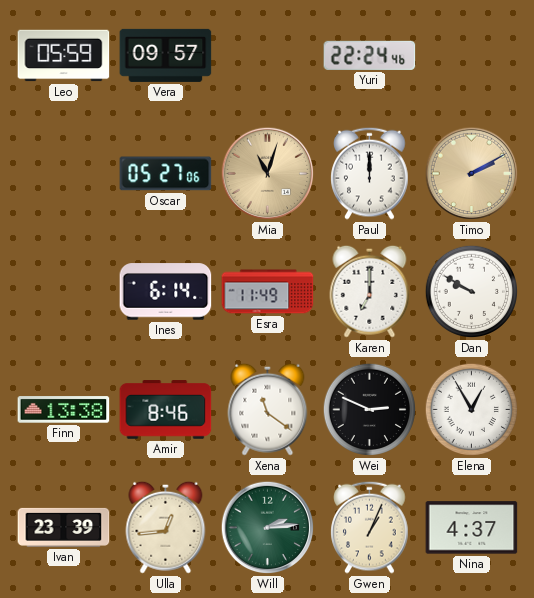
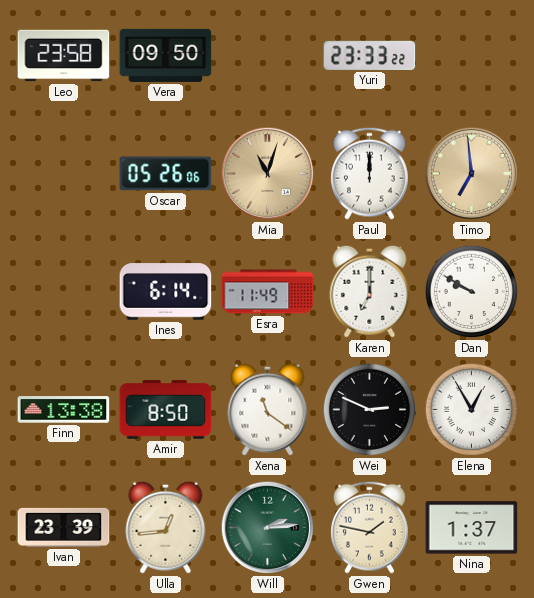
Leo: 05:59 -> 23:58 (64, 56)
Vera: 09:57 -> 09:50 (166, 55)
Yuri: 22:24 -> 23:33 (370, 55)
Oscar: 05:27 -> 05:26 (166, 174)
Timo: 2:10 -> 6:59 (472, 174)
Amir: 8:46 -> 8:50 (166, 410)
Gwen: 1:04 -> 1:47 (370, 527)
Nina: 4:37 -> 1:37 (472, 528)
